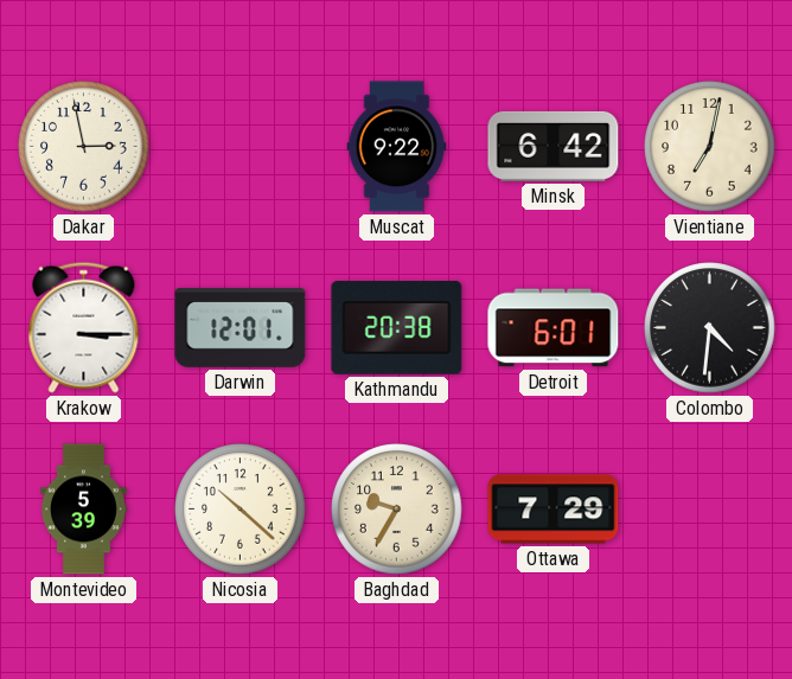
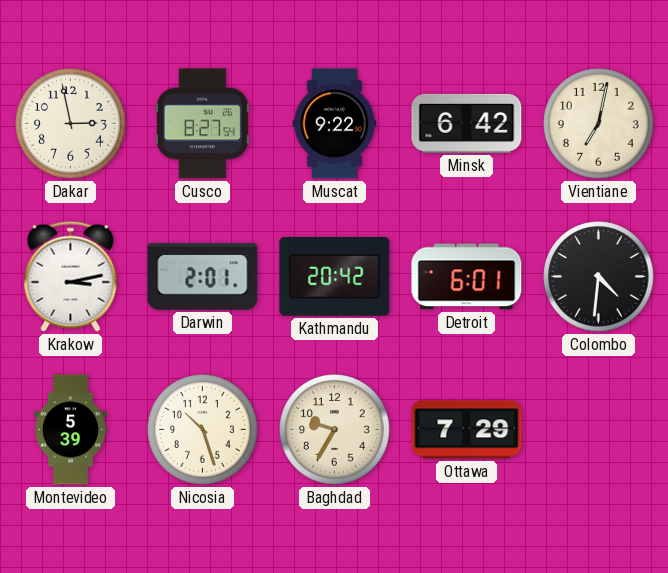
Cusco: none -> 8:27 (202, 124)
Krakow: 3:15 -> 3:13 (71, 276)
Darwin: 12:01 -> 2:01 (203, 277)
Kathmandu: 20:38 -> 20:42 (335, 277)
Nicosia: 10:22 -> 10:27 (203, 430)
